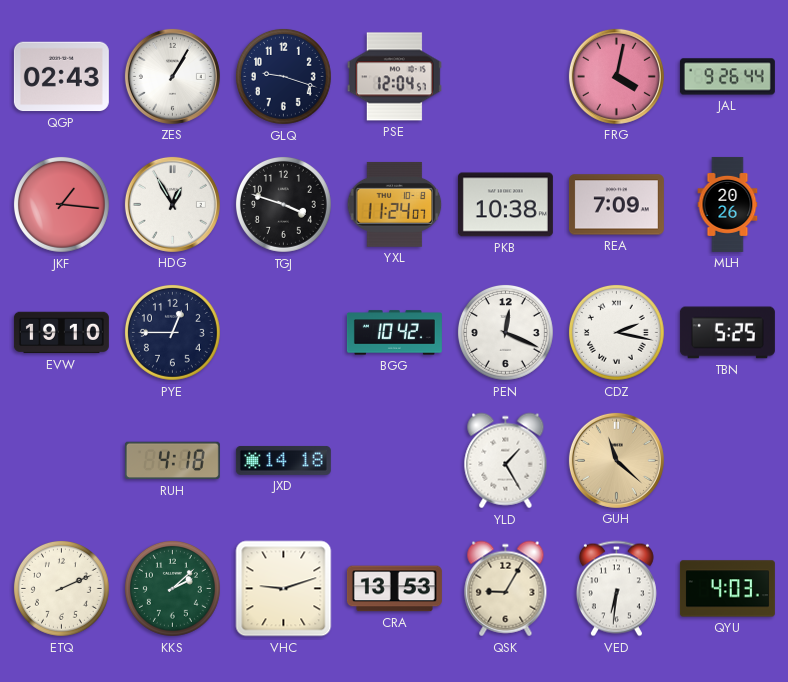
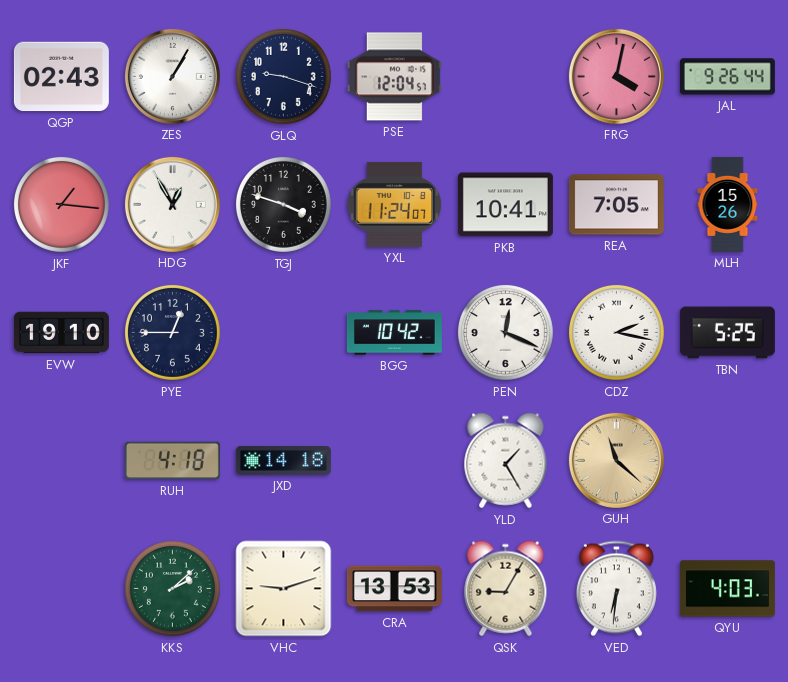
PKB: 10:38 -> 10:41 (505, 205)
REA: 7:09 -> 7:05 (616, 205)
MLH: 20:26 -> 15:26 (728, 204)
ETQ: 2:11 -> none (61, 588)
